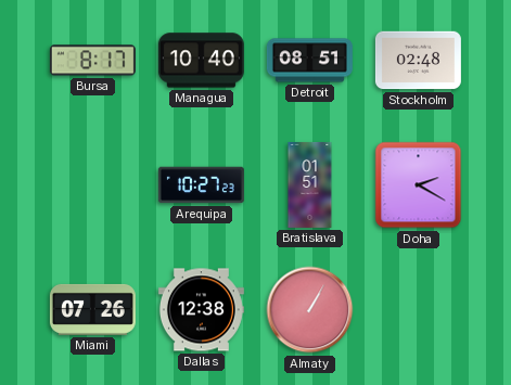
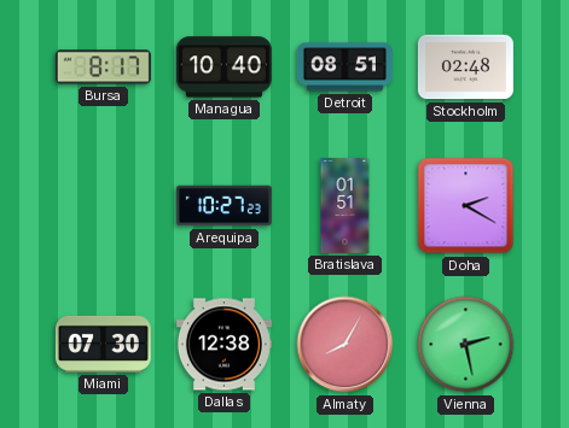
Miami: 07:26 -> 07:30 (103, 344)
Almaty: 1:05 -> 8:05 (346, 345)
Vienna: none -> 2:28 (466, 345)
